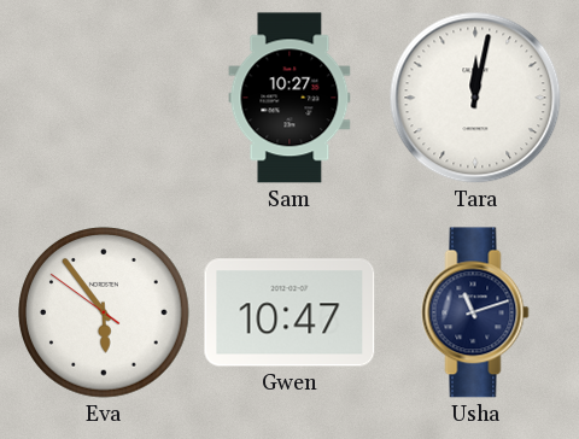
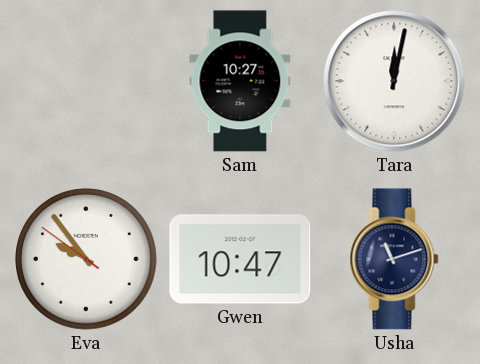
Eva: 5:53 -> 9:53 (86, 259)
